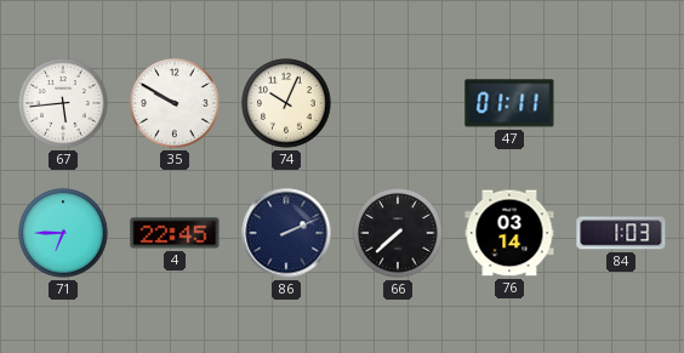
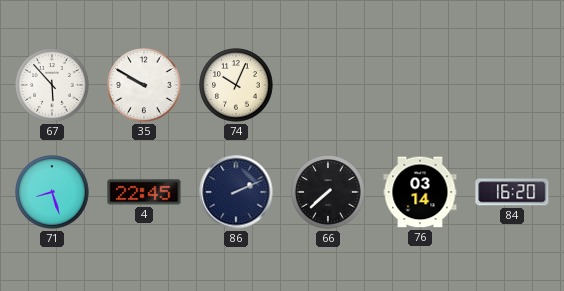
67: 5:44 -> 5:53 (52, 85)
47: 01:11 -> none (509, 103)
71: 6:45 -> 8:27 (52, 192)
84: 1:03 -> 16:20 (512, 192)
